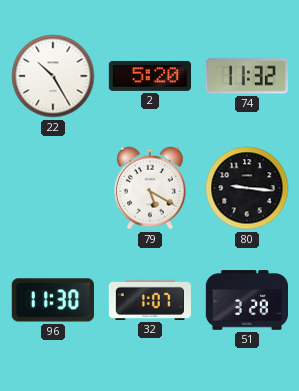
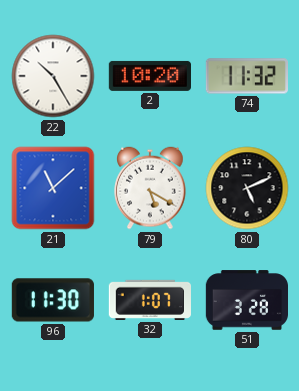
2: 5:20 -> 10:20 (149, 76)
21: none -> 11:08 (53, 188)
80: 9:16 -> 5:11 (247, 188)
